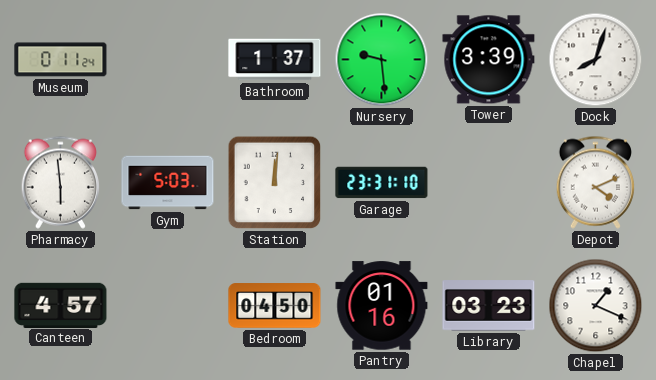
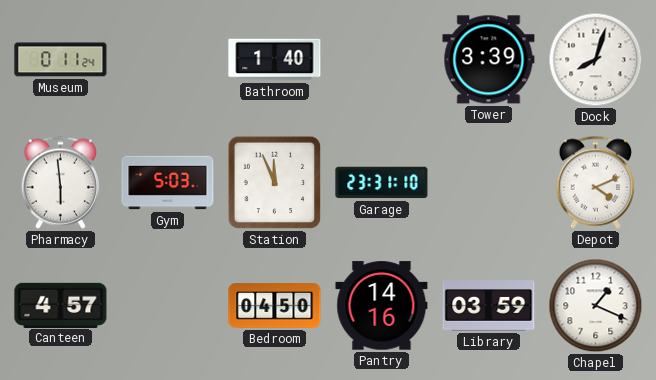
Bathroom: 1:37 -> 1:40 (275, 60)
Nursery: 9:29 -> none (382, 60)
Station: 12:01 -> 11:56 (275, 183)
Pantry: 01:16 -> 14:16 (382, 306)
Library: 03:23 -> 03:59 (489, 306)
